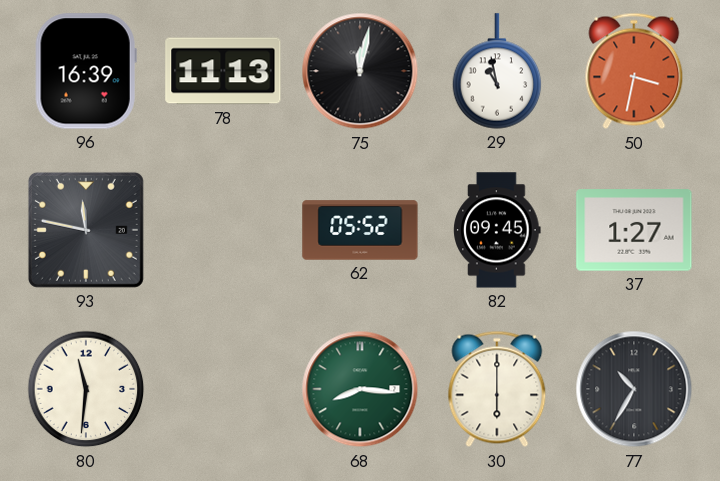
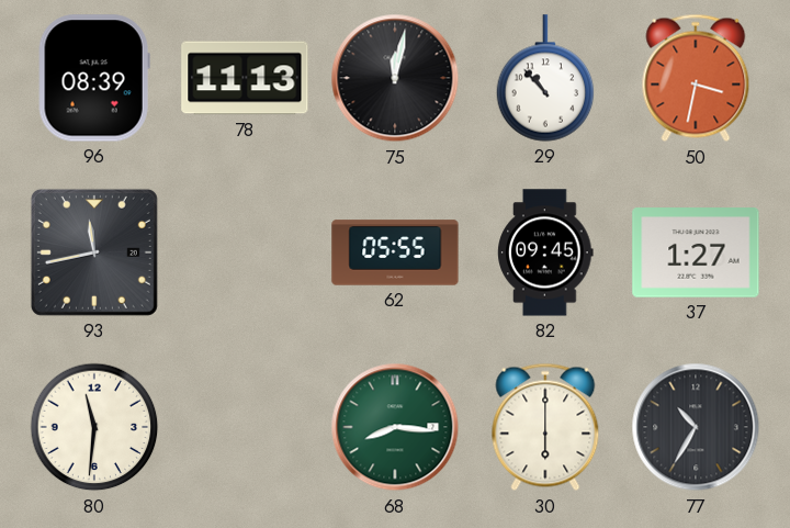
96: 16:39 -> 08:39 (94, 78)
29: 10:58 -> 10:53 (545, 78)
93: 11:47 -> 11:43 (94, 252)
62: 05:52 -> 05:55 (395, 252)
